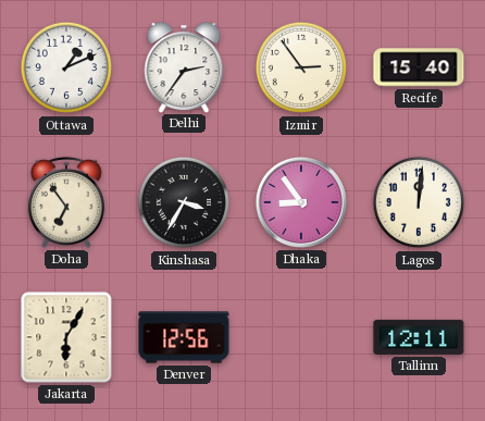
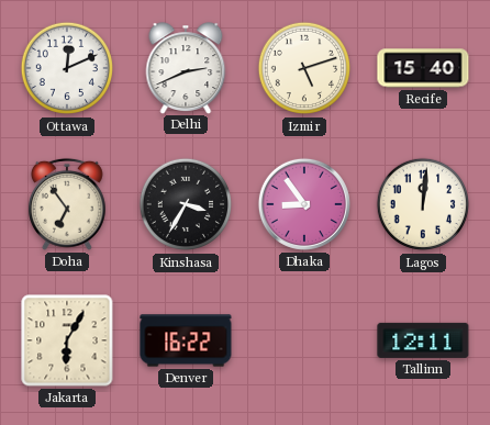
Ottawa: 1:11 -> 12:11 (67, 68)
Delhi: 2:36 -> 2:41 (186, 68)
Izmir: 2:54 -> 5:12 (304, 68)
Denver: 12:56 -> 16:22 (186, 340)
